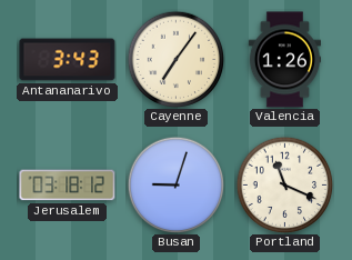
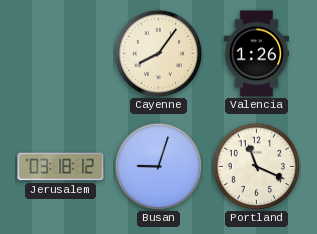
Antananarivo: 3:43 -> none (68, 60)
Cayenne: 7:06 -> 8:06 (158, 53)
